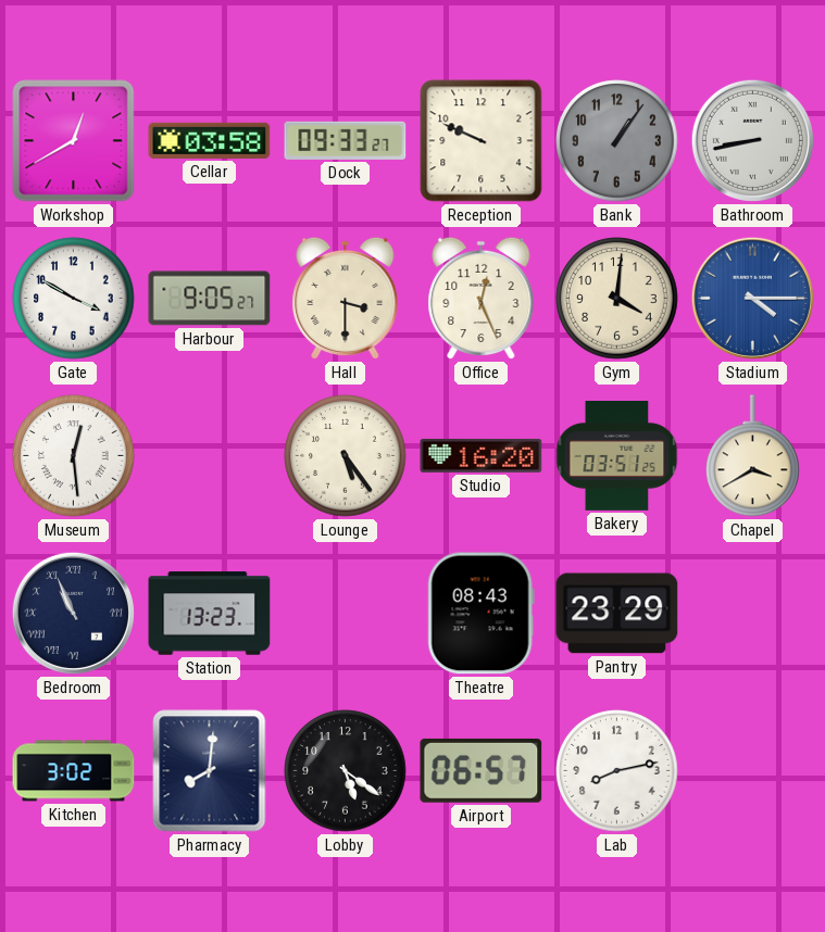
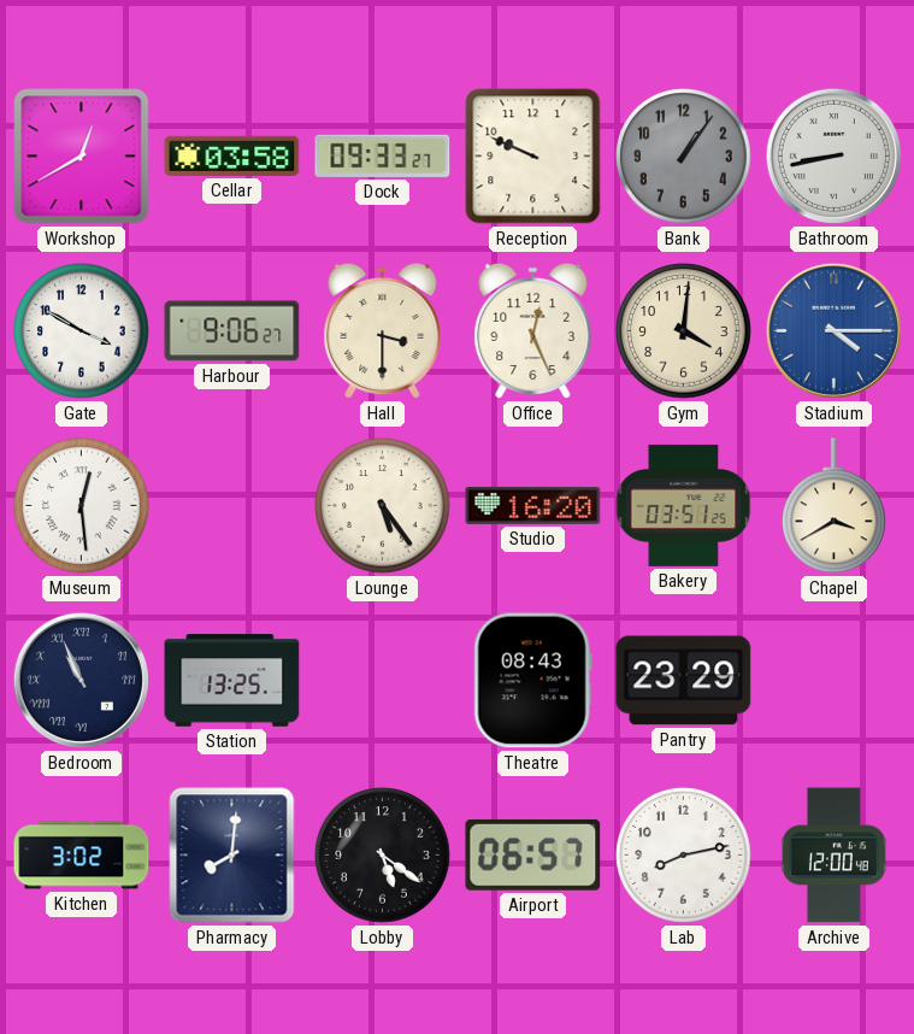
Harbour: 9:05 -> 9:06 (232, 331)
Station: 13:23 -> 13:25 (232, 681)
Archive: none -> 12:00 (833, 856)
